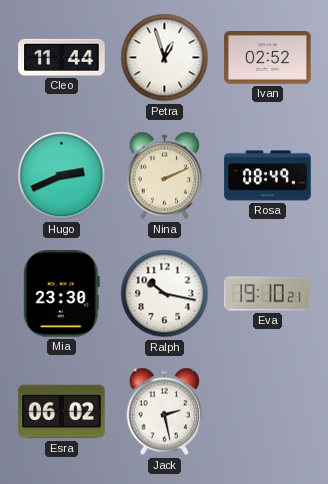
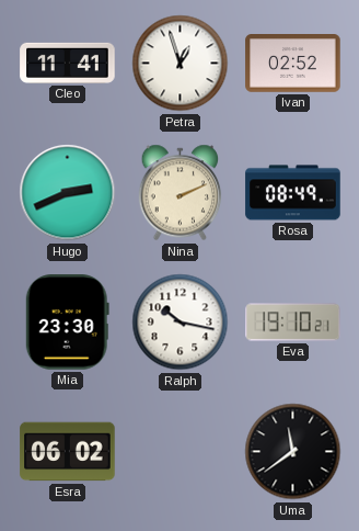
Cleo: 11:44 -> 11:41 (68, 63)
Jack: 2:28 -> none (165, 412)
Uma: none -> 11:39 (293, 452)
